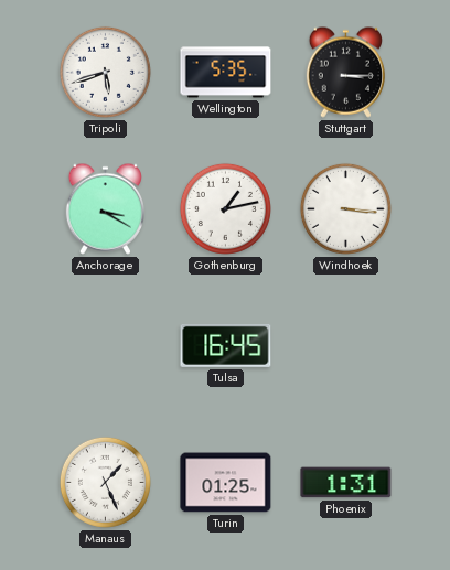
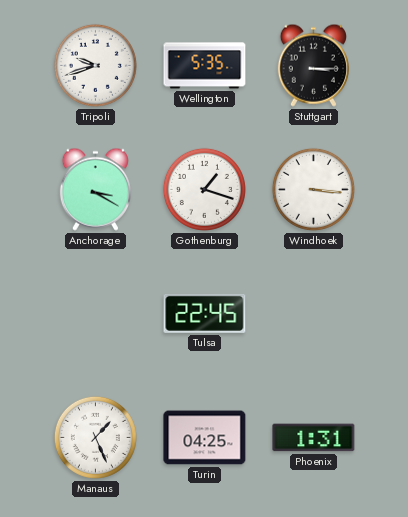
Tripoli: 5:42 -> 9:42 (95, 65)
Gothenburg: 1:13 -> 1:18 (204, 189)
Tulsa: 16:45 -> 22:45 (205, 313)
Turin: 01:25 -> 04:25 (205, 438)
